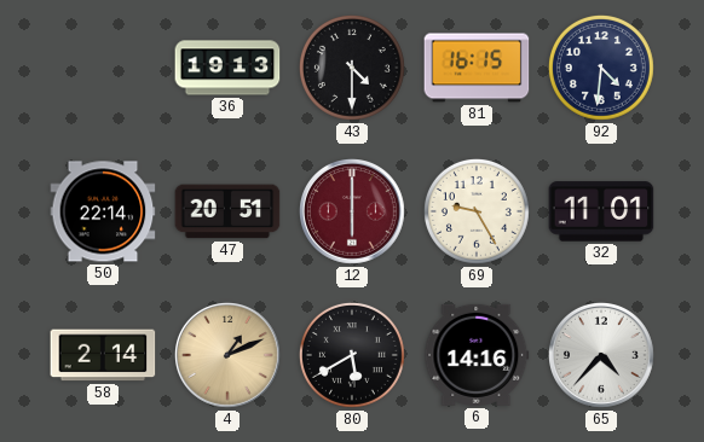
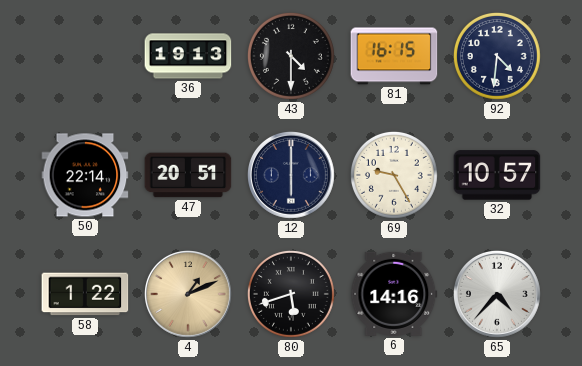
12 dial: burgundy -> navy (292, 176)
32: 11:01 -> 10:57 (497, 175)
58: 2:14 -> 1:22 (85, 294)
80: 5:40 -> 5:42 (291, 294)
